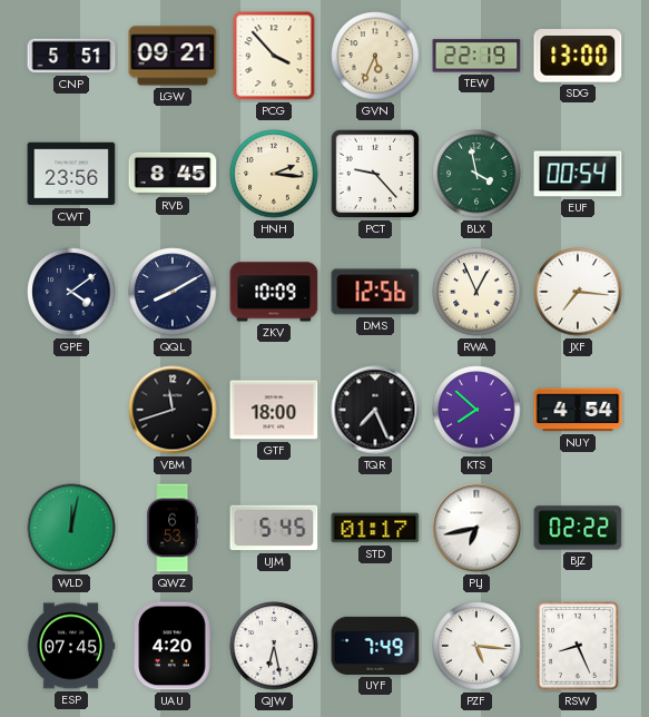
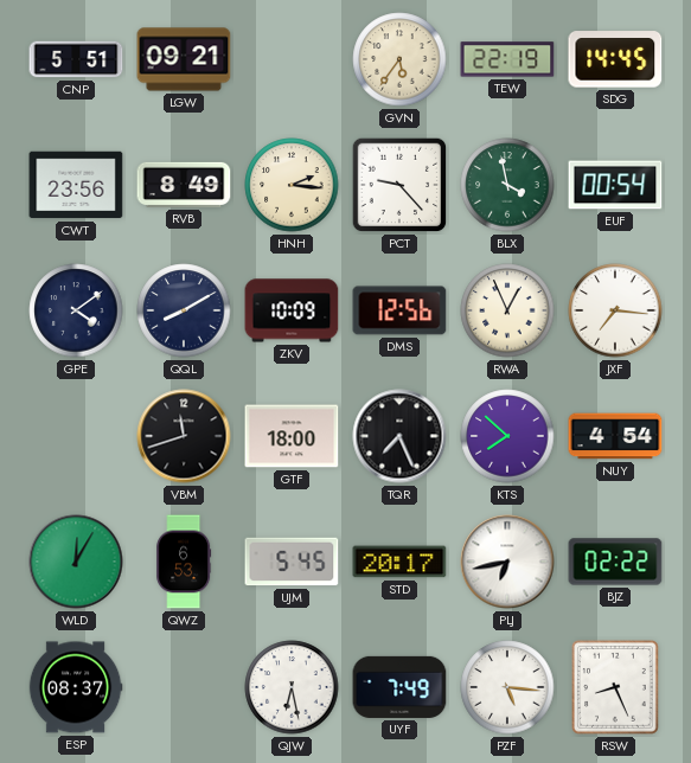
PCG: 3:53 -> none (274, 56)
GVN: 5:34 -> 5:36 (399, 59)
SDG: 13:00 -> 14:45 (615, 59)
RVB: 8:45 -> 8:49 (184, 185)
WLD: 12:02 -> 12:05 (76, 562)
STD: 01:17 -> 20:17 (399, 562)
ESP: 07:45 -> 08:37 (76, 687)
UAU: 4:20 -> none (173, 646)
